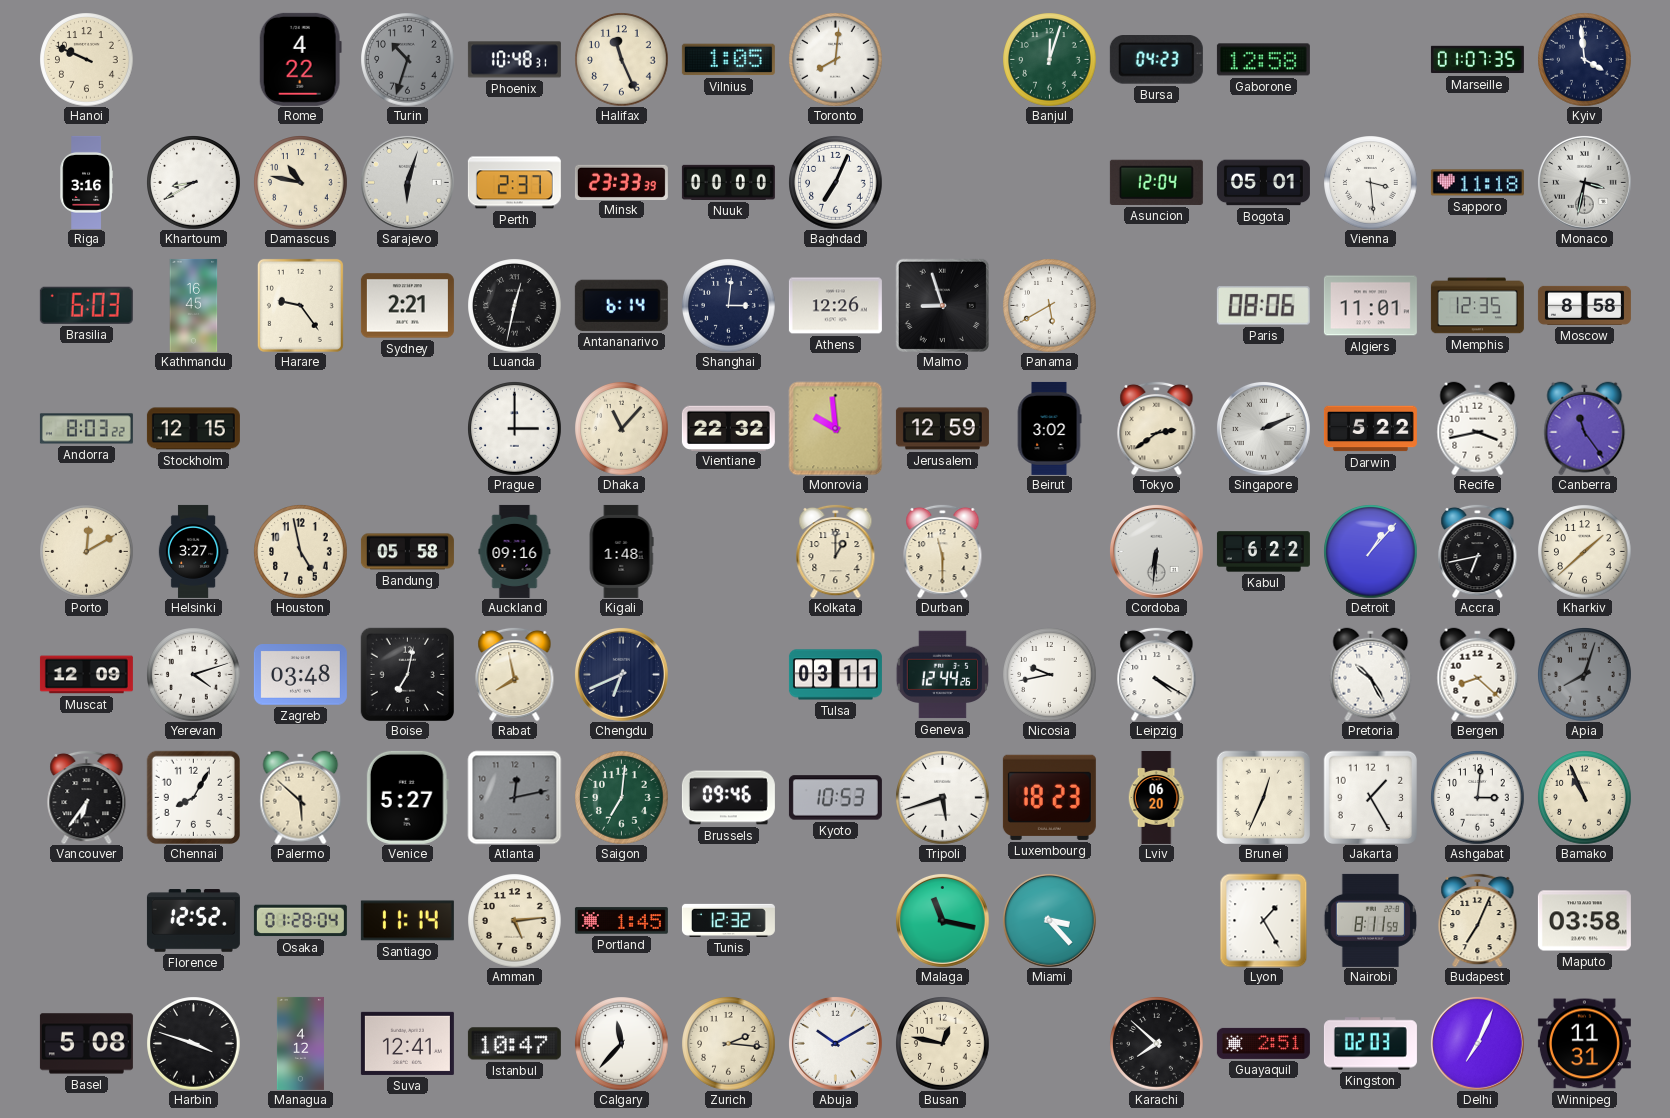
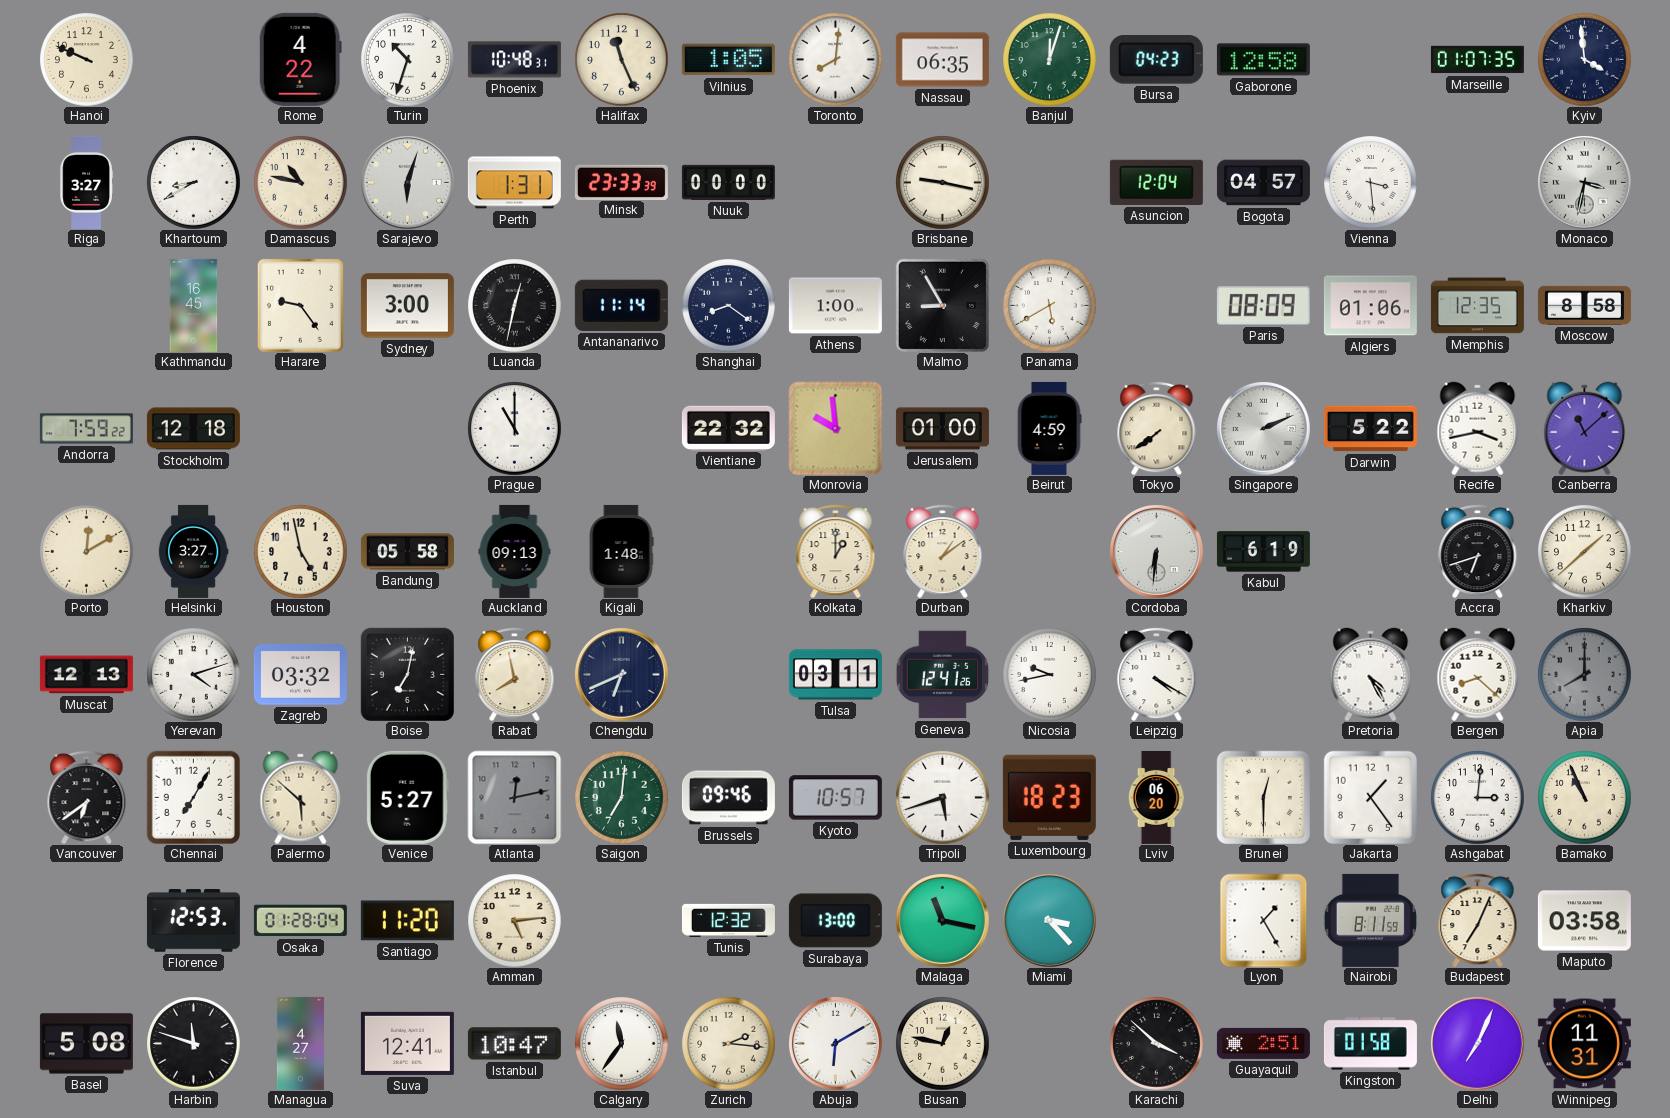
Turin dial: grey -> white (407, 59)
Nassau: none -> 06:35 (942, 60)
Riga: 3:16 -> 3:27 (86, 182)
Perth: 2:37 -> 1:31 (514, 183)
Baghdad: 7:04 -> none (835, 182)
Brisbane: none -> 9:17 (942, 182)
Bogota: 05:01 -> 04:57 (1263, 183)
Sapporo: 11:18 -> none (1477, 183)
Brasilia: 6:03 -> none (86, 305)
Sydney: 2:21 -> 3:00 (407, 306)
Antananarivo: 6:14 -> 11:14 (621, 305)
Shanghai: 3:01 -> 8:21 (728, 305)
Athens: 12:26 -> 1:00 (835, 306)
Malmo: 8:57 -> 8:55 (942, 305)
Paris: 08:06 -> 08:09 (1263, 306)
Algiers: 11:01 -> 01:06 (1370, 306)
Andorra: 8:03 -> 7:59 (86, 429)
Stockholm: 12:15 -> 12:18 (193, 429)
Prague: 3:00 -> 11:00 (514, 428)
Dhaka: 11:07 -> none (621, 428)
Jerusalem: 12:59 -> 01:00 (942, 429)
Beirut: 3:02 -> 4:59 (1049, 428)
Tokyo: 2:39 -> 7:39 (1157, 428)
Canberra: 11:24 -> 11:08 (1585, 428)
Auckland: 09:16 -> 09:13 (515, 551)
Durban: 11:30 -> 1:09 (943, 551)
Kabul: 6:22 -> 6:19 (1263, 552)
Detroit: 1:07 -> none (1370, 551)
Accra: 6:43 -> 6:42 (1478, 551)
Muscat: 12:09 -> 12:13 (86, 675)
Zagreb: 03:48 -> 03:32 (300, 675)
Geneva: 12:44 -> 12:41 (942, 675)
Pretoria: 10:25 -> 4:25 (1371, 674)
Apia: 8:03 -> 8:00 (1584, 674)
Vancouver: 6:36 -> 6:39 (87, 797)
Chennai: 8:05 -> 7:05 (193, 797)
Kyoto: 10:53 -> 10:57 (835, 798)
Brunei: 12:34 -> 12:30 (1263, 797)
Jakarta: 1:25 -> 1:24 (1370, 797)
Florence: 12:52 -> 12:53 (193, 921)
Santiago: 11:14 -> 11:20 (407, 921)
Portland: 1:45 -> none (621, 921)
Surabaya: none -> 13:00 (835, 921)
Harbin: 3:48 -> 11:48 (193, 1043)
Managua: 4:12 -> 4:27 (300, 1043)
Calgary: 11:37 -> 11:36 (621, 1043)
Abuja: 10:10 -> 6:10 (835, 1043)
Karachi: 7:52 -> 3:52 (1156, 1043)
Kingston: 02:03 -> 01:58 (1370, 1044)
